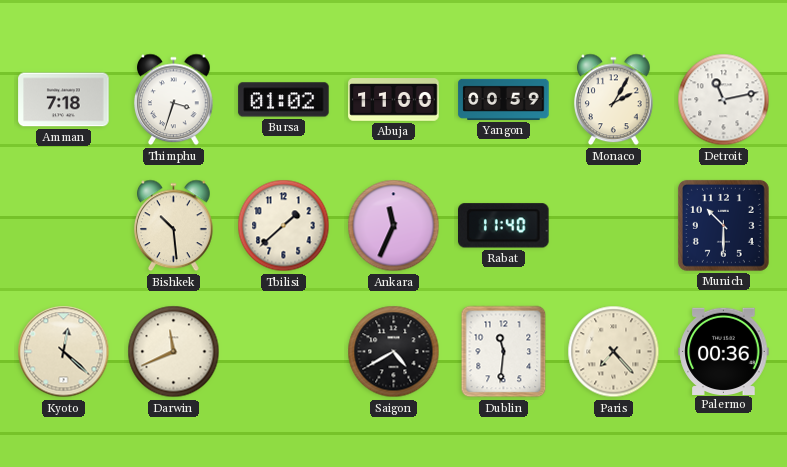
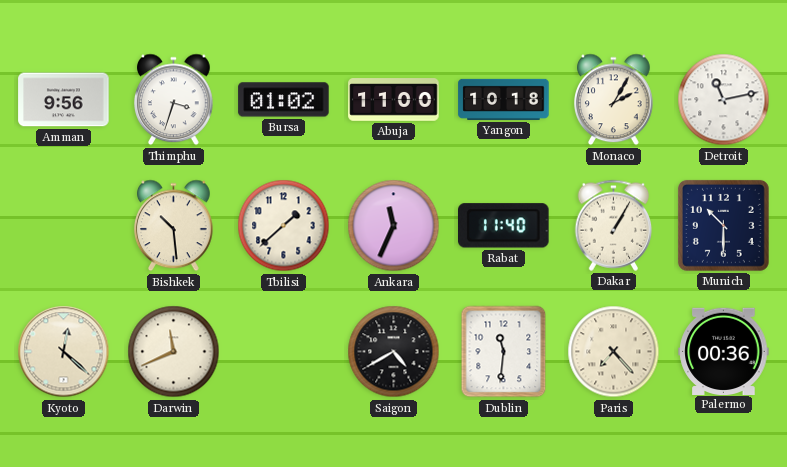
Amman: 7:18 -> 9:56 (64, 100)
Yangon: 00:59 -> 10:18 (504, 99)
Dakar: none -> 1:05 (614, 225)
